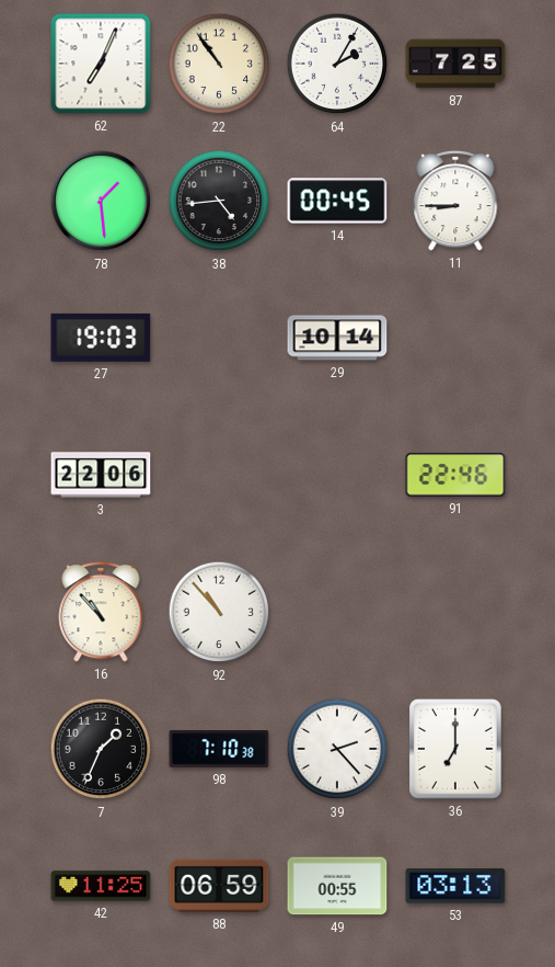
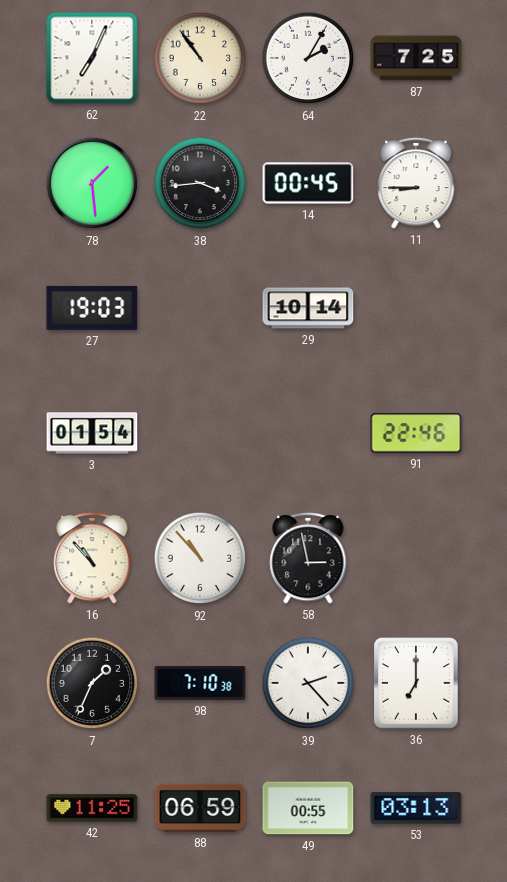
38: 4:44 -> 3:44 (200, 183)
3: 22:06 -> 01:54 (92, 433)
58: none -> 2:58 (308, 558)
